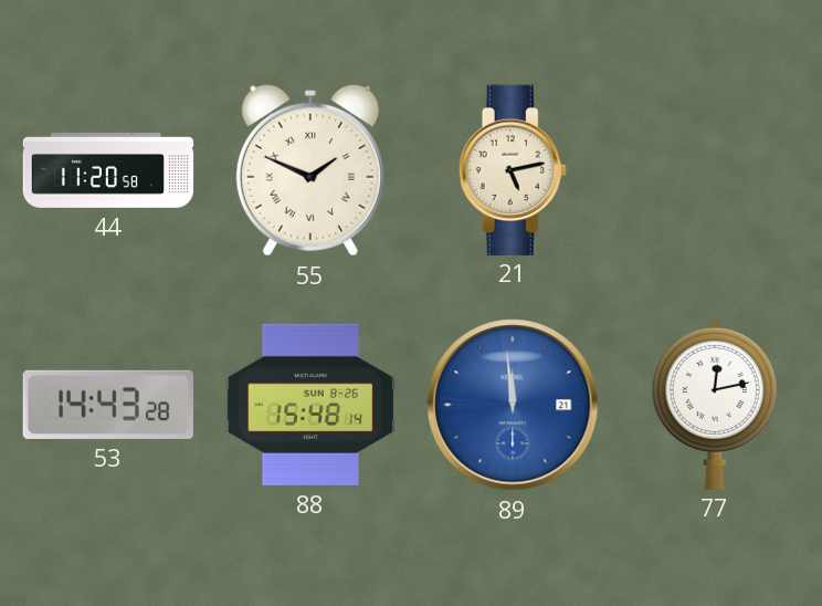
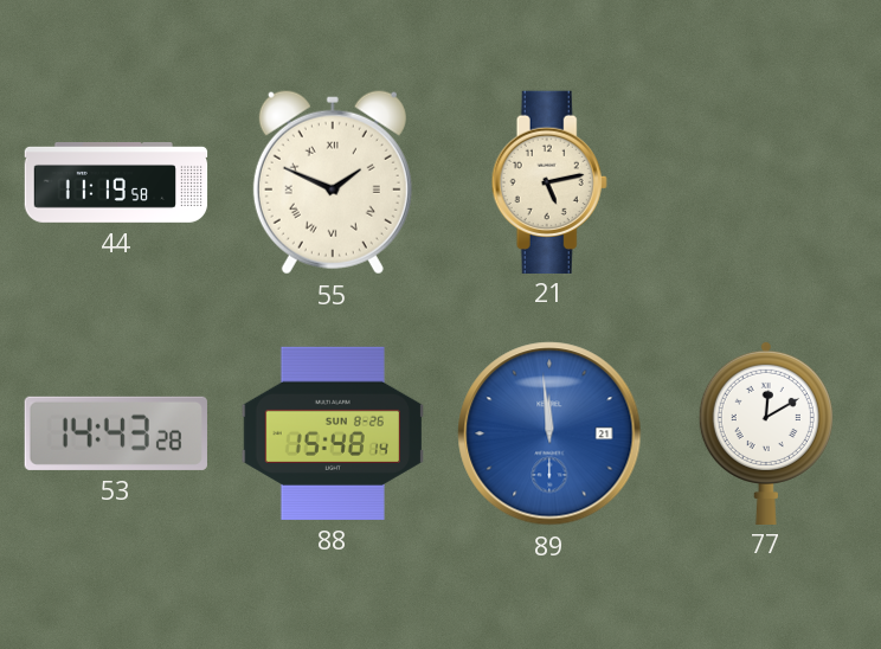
44: 11:20 -> 11:19 (116, 184)
77: 12:13 -> 12:10 (766, 432)
